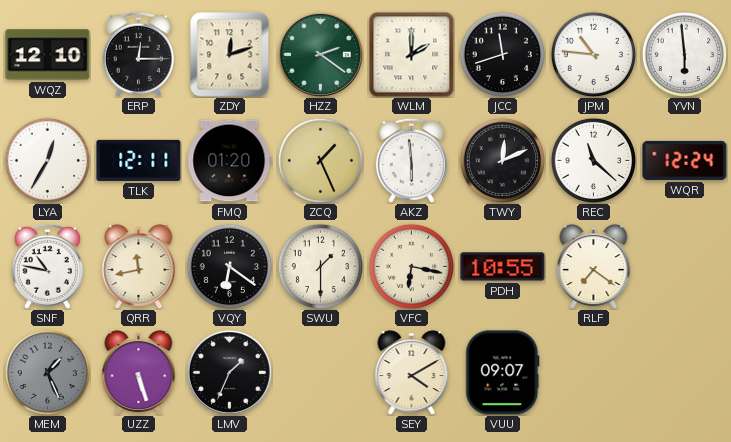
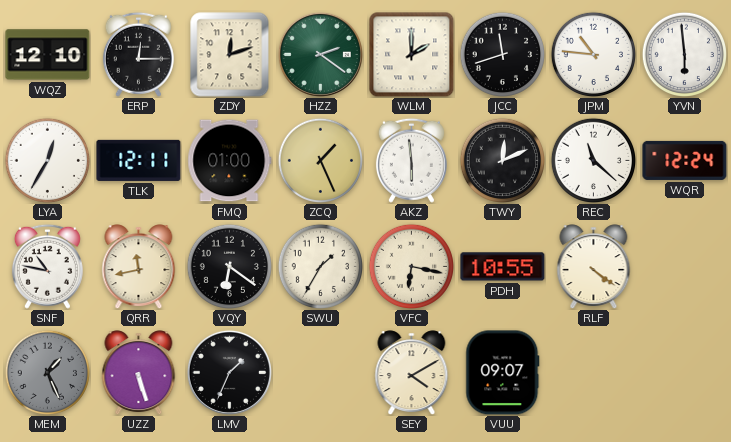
FMQ: 01:20 -> 01:00 (230, 161)
SWU: 1:30 -> 1:35 (320, 266)
RLF: 7:21 -> 4:21 (594, 267)
